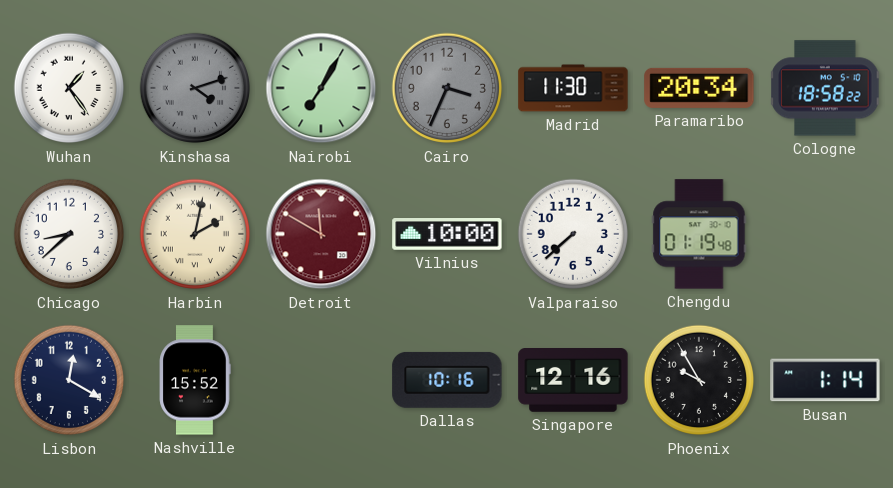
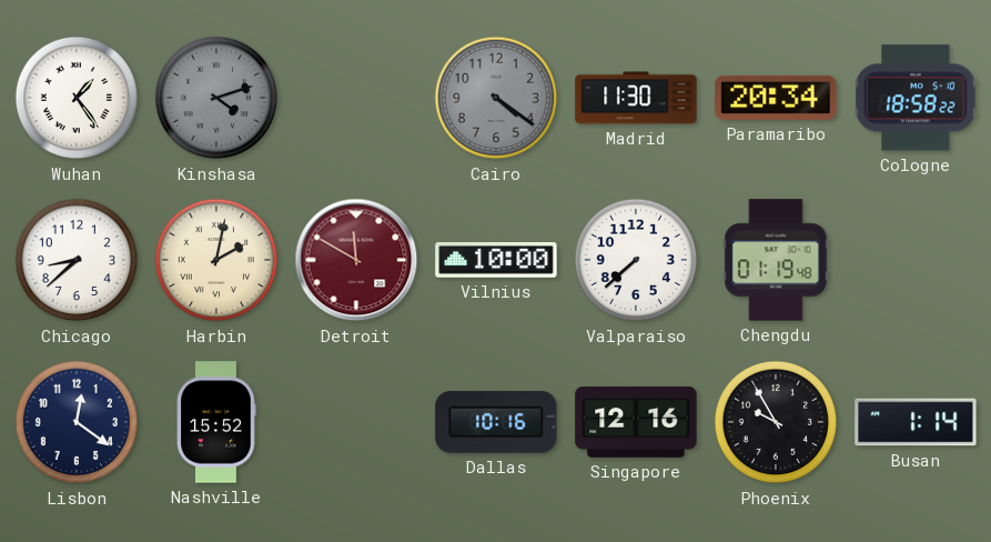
Nairobi: 7:05 -> none (321, 88)
Cairo: 3:34 -> 4:21 (496, 98)
Lisbon: 12:20 -> 12:21 (77, 422)
